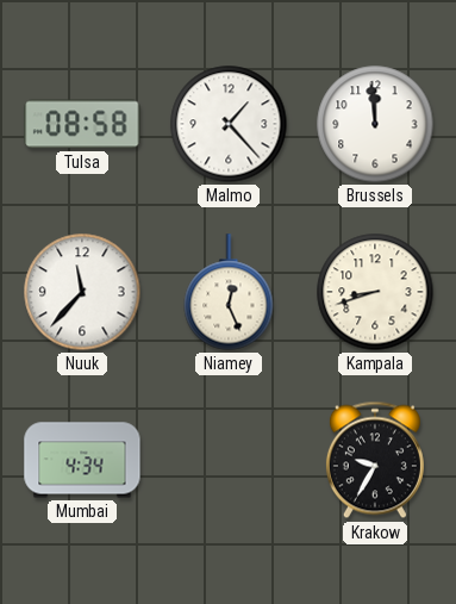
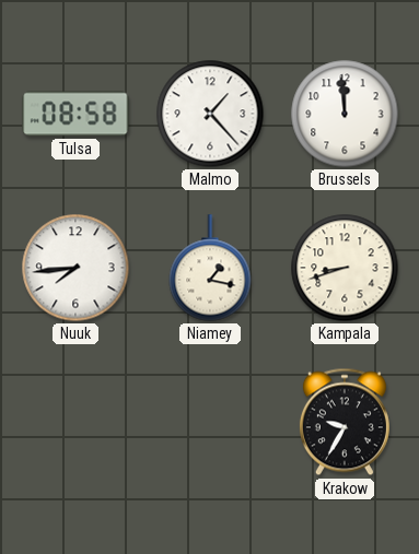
Nuuk: 11:37 -> 7:44 (75, 268)
Niamey: 12:26 -> 1:17 (210, 268)
Mumbai: 4:34 -> none (82, 460)
